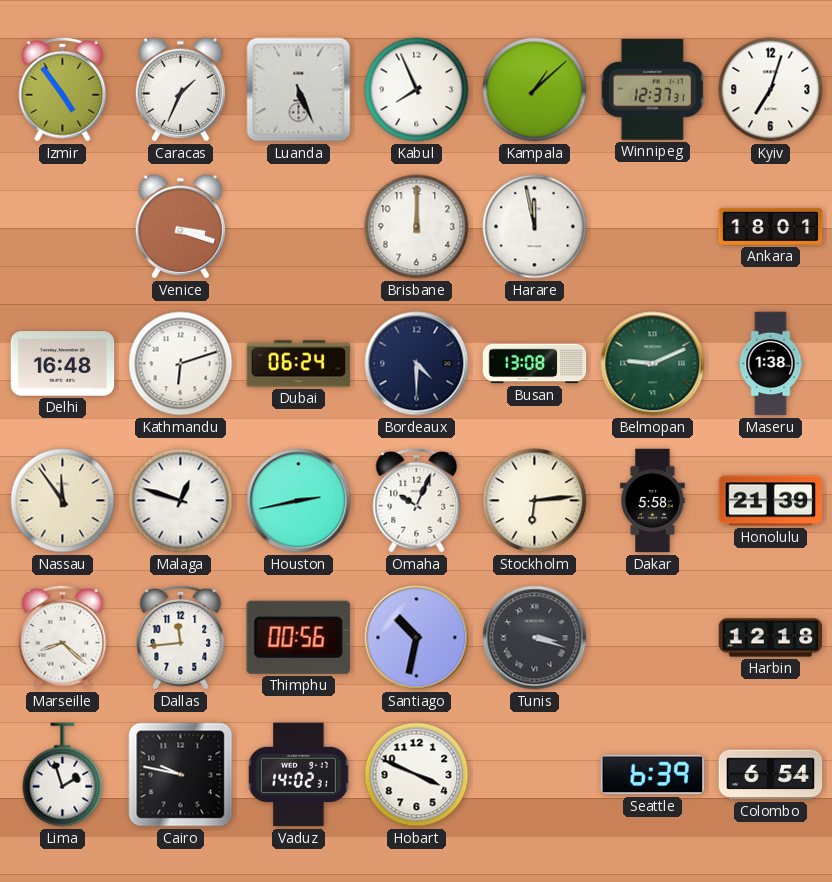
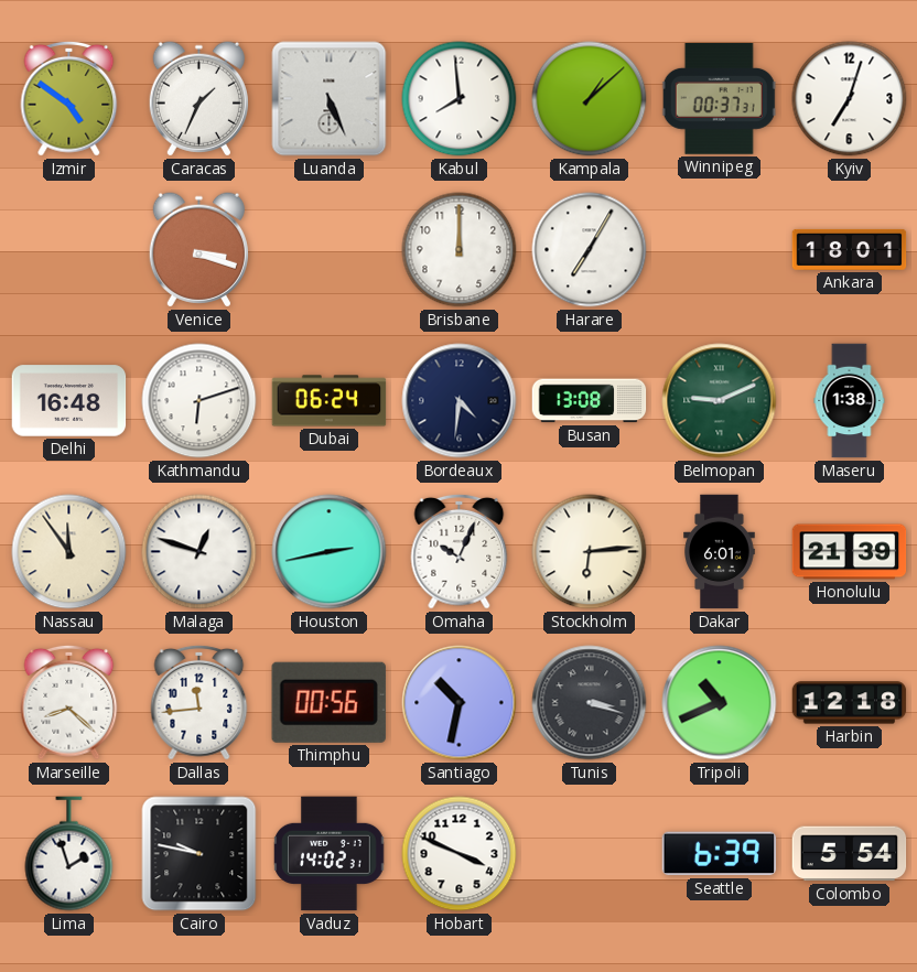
Izmir: 4:54 -> 4:51 (69, 98)
Kabul: 7:56 -> 7:59 (460, 99)
Winnipeg: 12:37 -> 00:37 (719, 99)
Harare: 11:58 -> 7:05 (590, 250)
Bordeaux: 4:30 -> 4:31 (460, 401)
Dakar: 5:58 -> 6:01 (720, 552)
Tripoli: none -> 10:41 (720, 703)
Colombo: 6:54 -> 5:54 (850, 854)
